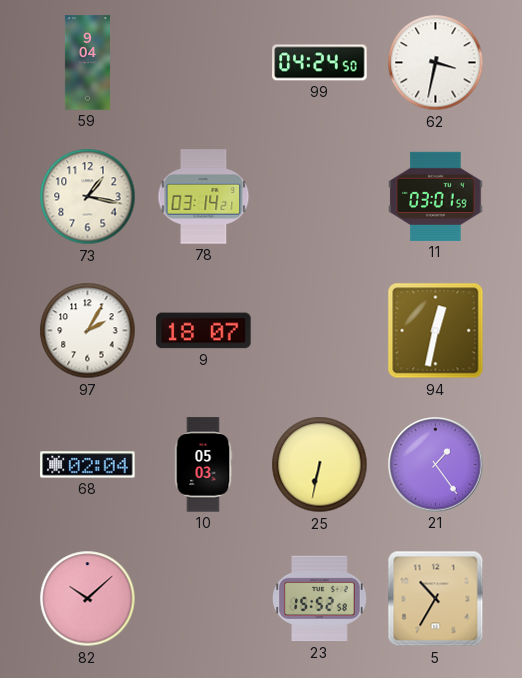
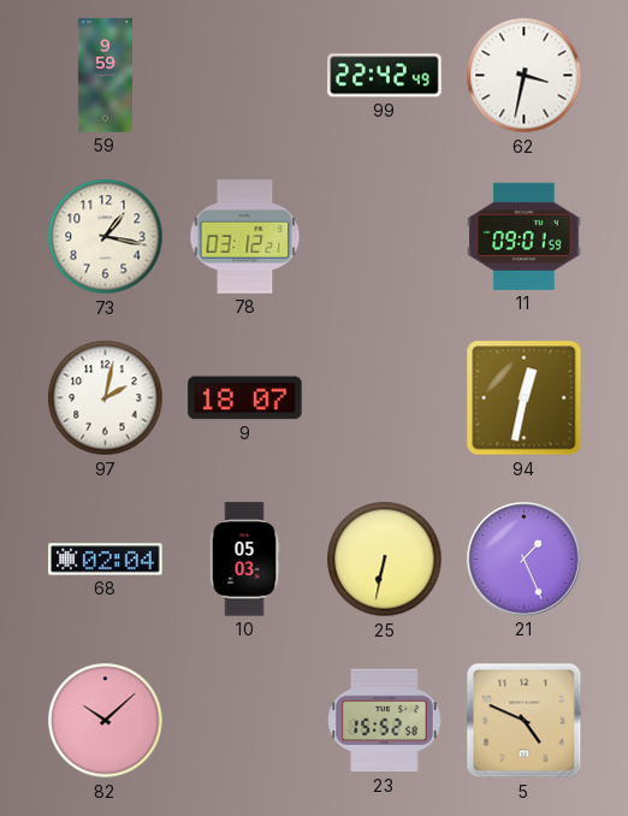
59: 9:04 -> 9:59 (105, 76)
99: 04:24 -> 22:42 (385, 76)
78: 03:14 -> 03:12 (245, 237)
11: 03:01 -> 09:01 (525, 236)
97: 2:05 -> 2:02 (106, 398)
21: 1:24 -> 1:26 (525, 560)
5: 10:35 -> 4:49 (525, 721)
